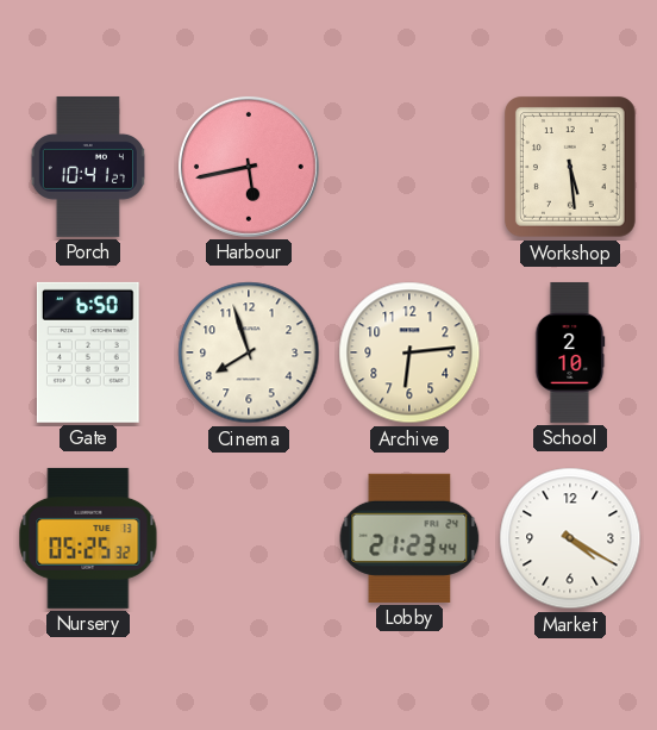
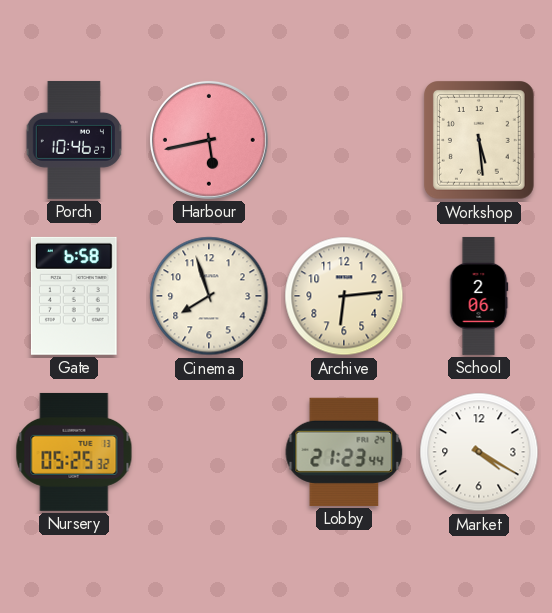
Porch: 10:41 -> 10:46 (74, 140)
Gate: 6:50 -> 6:58 (74, 296)
School: 2:10 -> 2:06 (479, 296)
